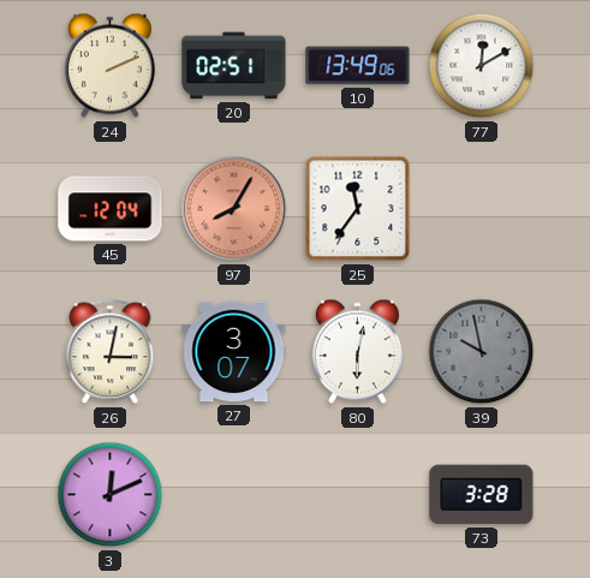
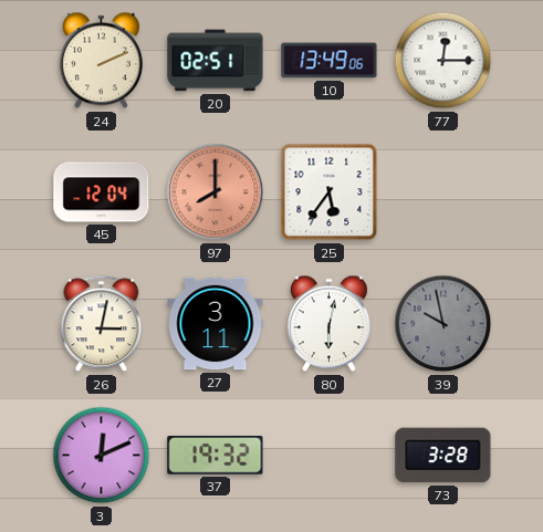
77: 12:10 -> 12:15 (443, 61)
97: 8:05 -> 8:00 (216, 192)
25: 11:36 -> 5:36 (330, 192)
27: 3:07 -> 3:11 (216, 324)
37: none -> 19:32 (216, 456)
